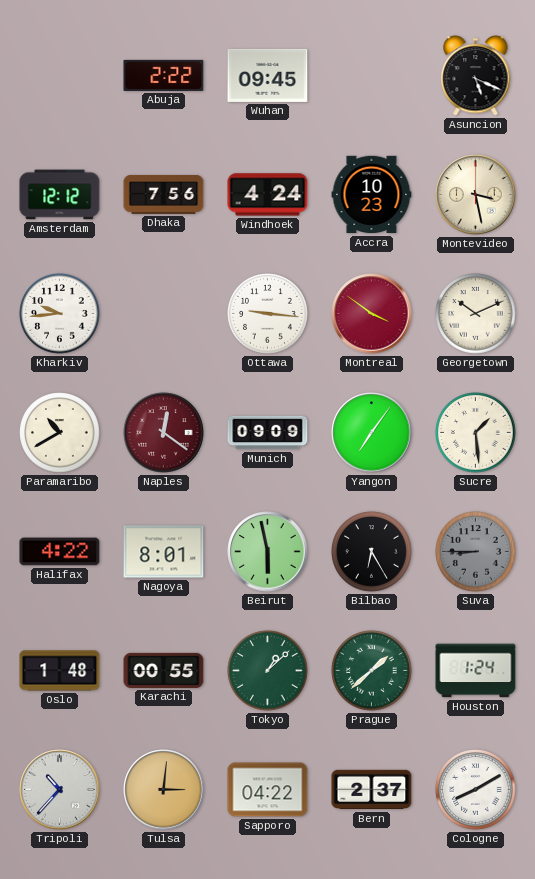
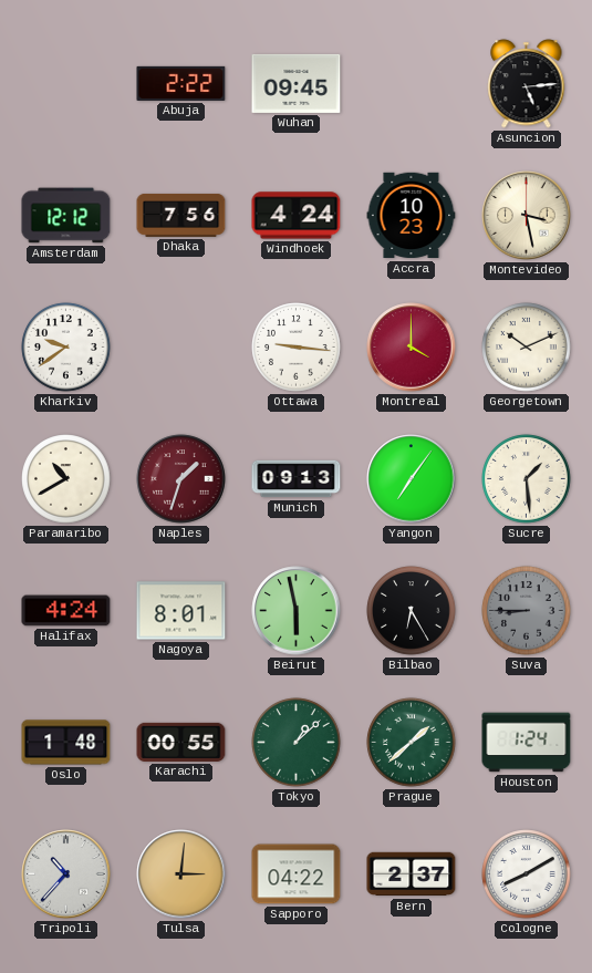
Asuncion: 5:19 -> 5:14 (527, 84)
Kharkiv: 9:44 -> 9:39 (66, 348)
Montreal: 3:51 -> 4:00 (412, 348)
Naples: 12:21 -> 1:33 (181, 479)
Munich: 09:09 -> 09:13 (297, 479)
Halifax: 4:22 -> 4:24 (66, 611)
